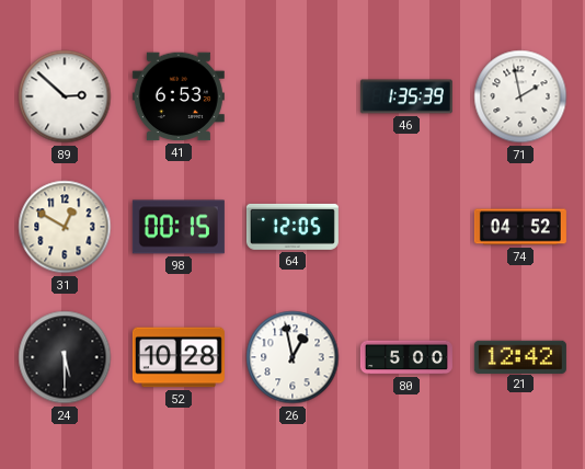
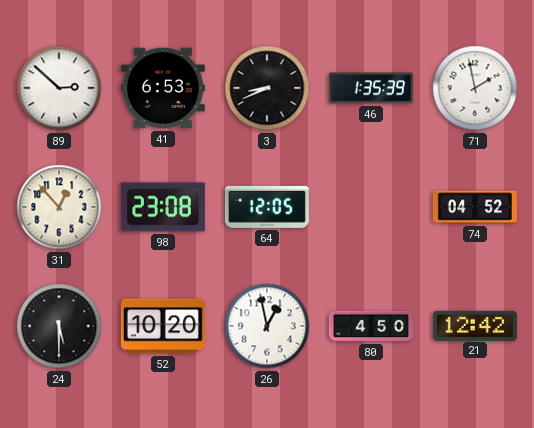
3: none -> 8:41 (267, 88)
31: 12:50 -> 12:53 (59, 207)
98: 00:15 -> 23:08 (163, 207)
52: 10:28 -> 10:20 (163, 326)
80: 5:00 -> 4:50 (371, 326)
